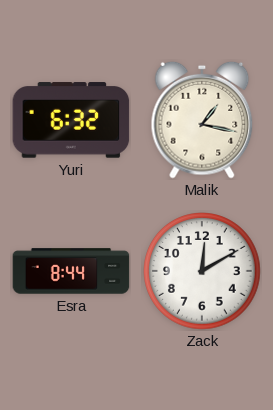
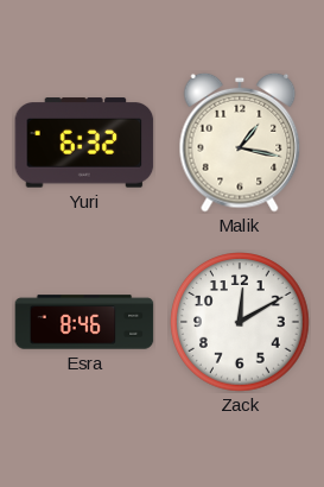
Esra: 8:44 -> 8:46 (84, 322)
